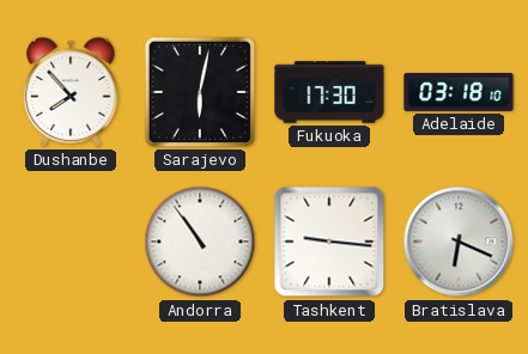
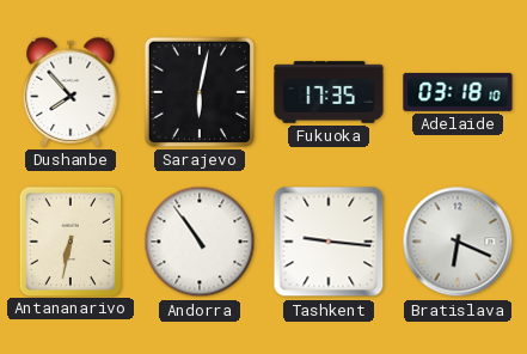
Fukuoka: 17:30 -> 17:35 (329, 92)
Antananarivo: none -> 6:32 (69, 240)
